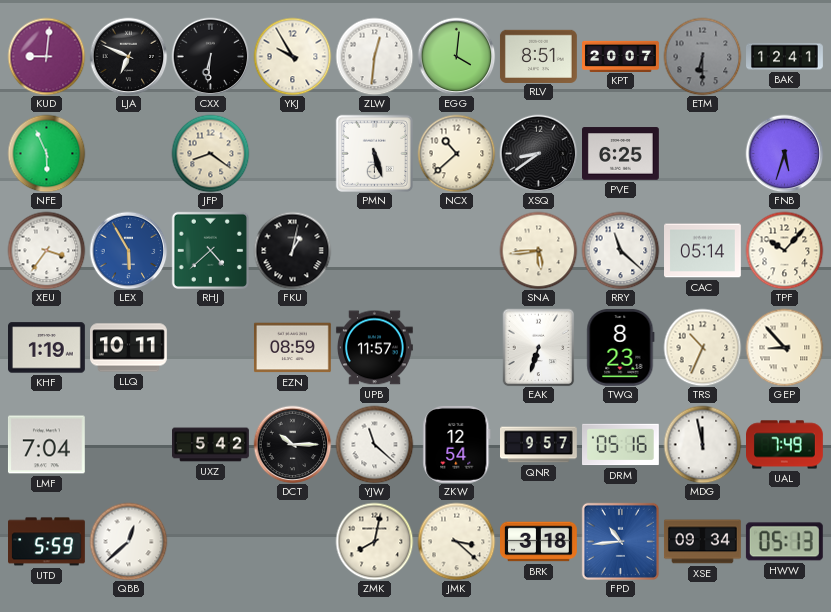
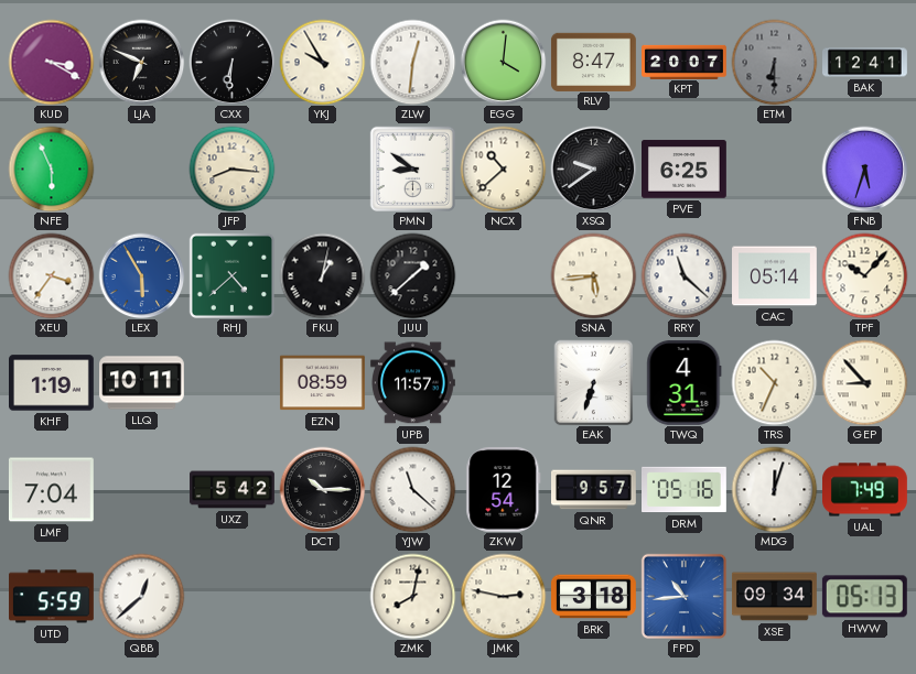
KUD: 9:01 -> 3:20 (51, 62)
RLV: 8:51 -> 8:47 (593, 62)
JFP: 8:21 -> 8:16 (231, 168)
PMN: 5:27 -> 8:51 (412, 168)
XSQ: 8:39 -> 9:39 (593, 168)
JUU: none -> 1:38 (412, 275)
TWQ: 8:23 -> 4:31 (685, 382)
MDG: 11:58 -> 12:03 (774, 489)
JMK: 3:22 -> 2:47 (503, 596)
